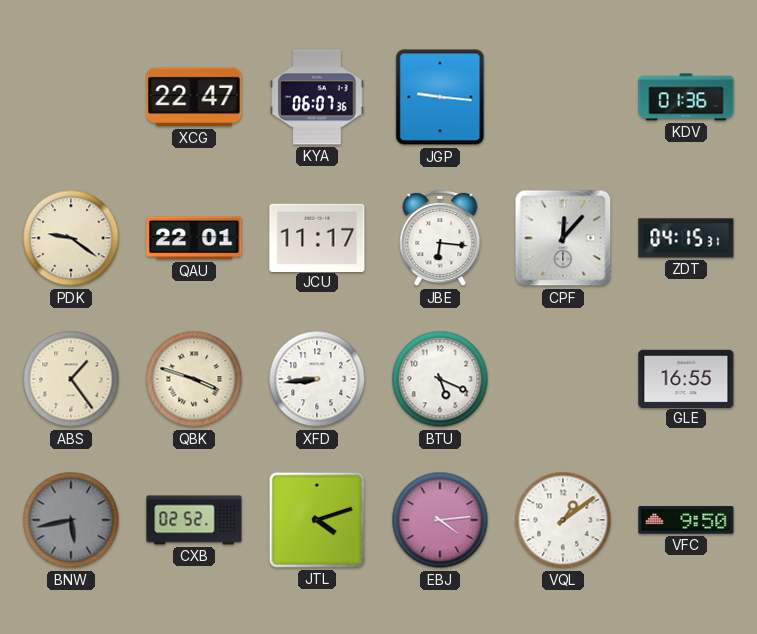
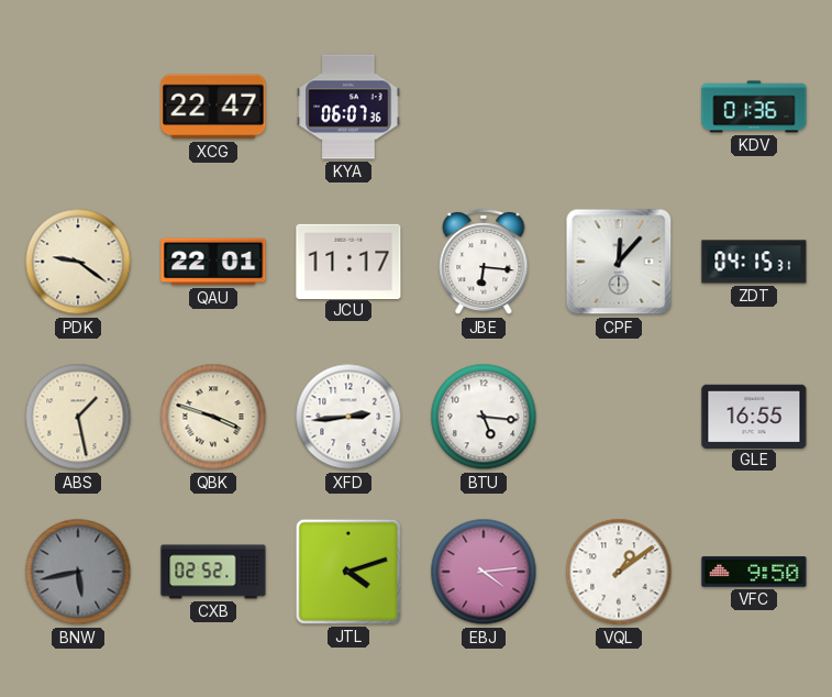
JGP: 9:16 -> none (440, 97)
ABS: 1:24 -> 1:28 (78, 417)
XFD: 8:44 -> 2:44 (348, 417)
BTU: 5:19 -> 5:16 (484, 417)
